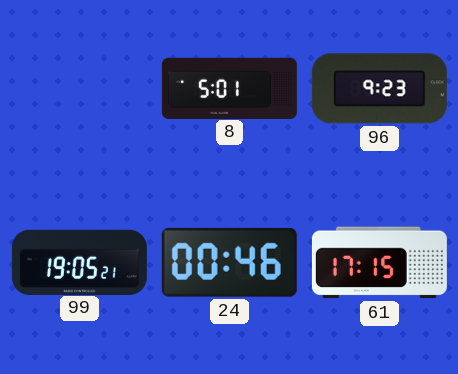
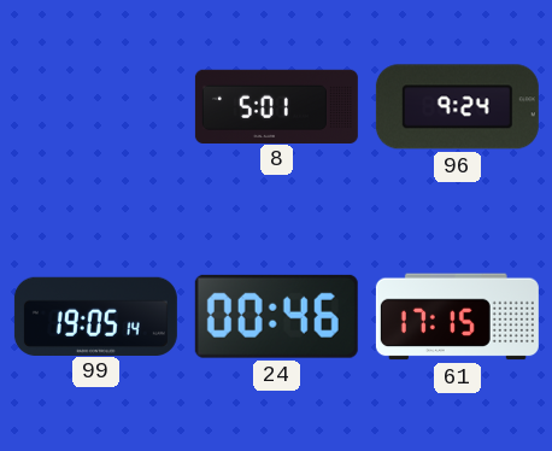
96: 9:23 -> 9:24 (457, 107)
99: 19:05:21 -> 19:05:14 (95, 316)
